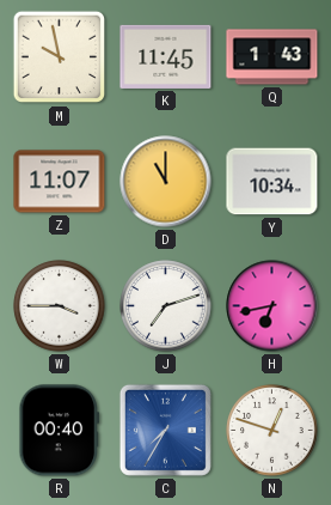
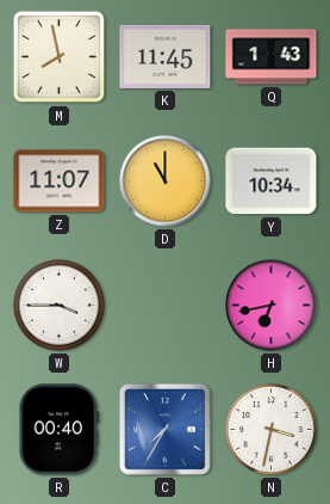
M: 9:58 -> 7:58 (60, 57)
J: 7:12 -> none (166, 306)
N: 12:48 -> 3:32 (272, 430)
